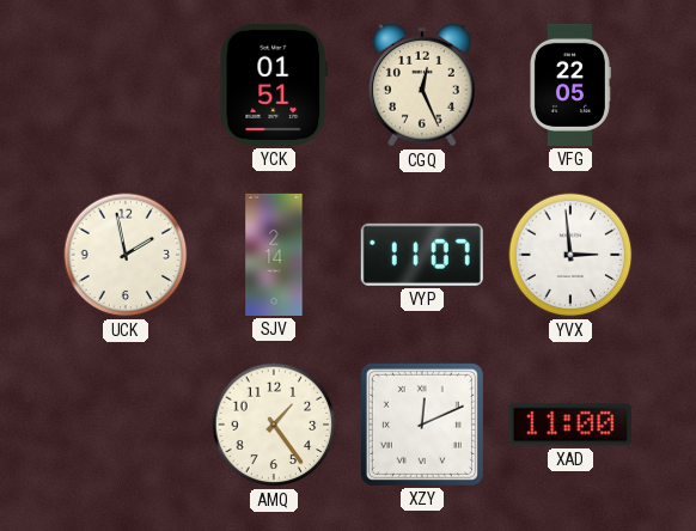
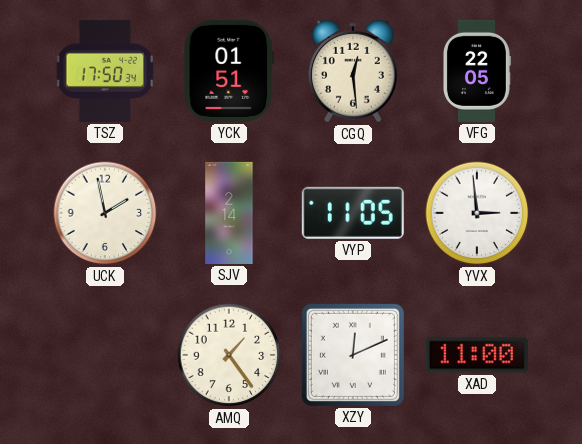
TSZ: none -> 17:50 (105, 71)
CGQ: 12:26 -> 12:29 (353, 71)
VYP: 11:07 -> 11:05 (353, 213)
